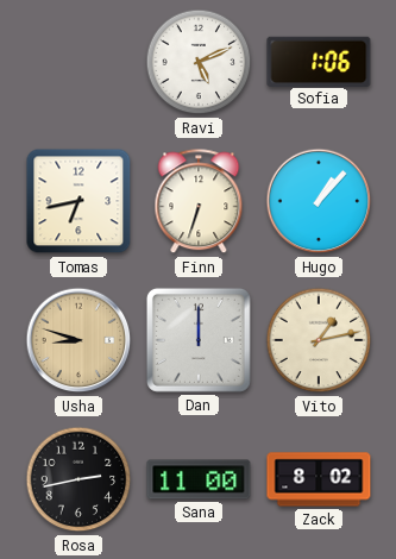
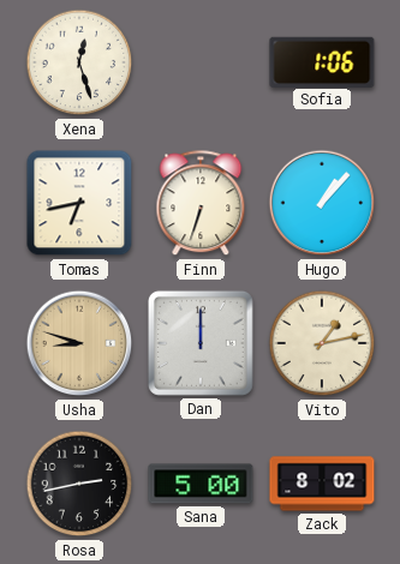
Xena: none -> 12:27 (79, 62)
Ravi: 5:11 -> none (199, 62)
Sana: 11:00 -> 5:00 (201, 484)
